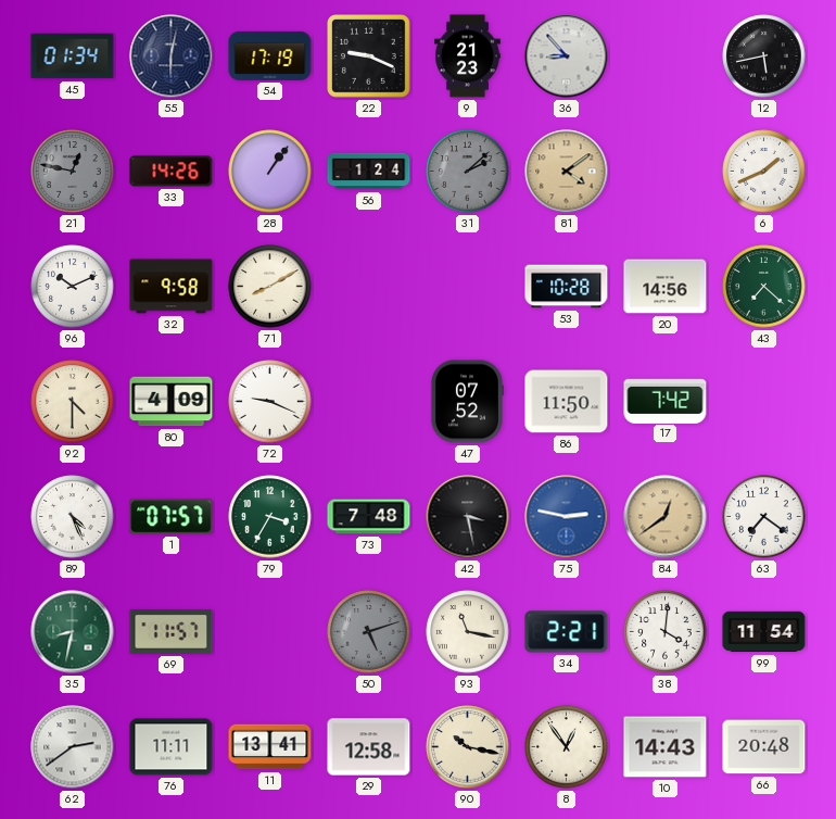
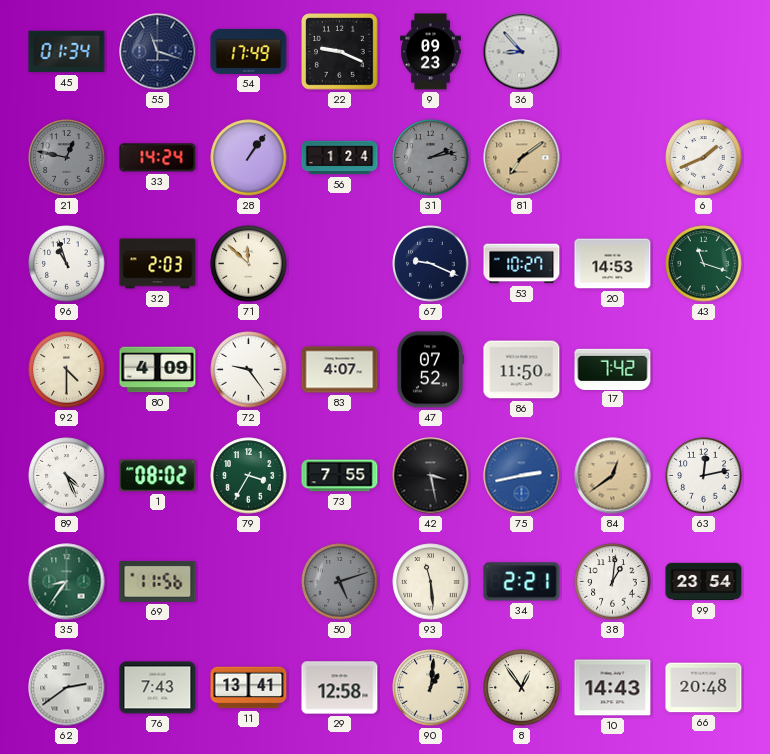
55: 6:02 -> 11:18 (158, 52)
54: 17:19 -> 17:49 (249, 51)
9: 21:23 -> 09:23 (431, 52)
12: 5:43 -> none (764, 56)
33: 14:26 -> 14:24 (158, 158)
31: 2:08 -> 2:13 (431, 158)
81: 4:09 -> 7:09 (522, 158)
96: 10:11 -> 10:57 (67, 264)
32: 9:58 -> 2:03 (158, 264)
71: 8:10 -> 11:52 (249, 264)
67: none -> 9:19 (431, 264)
53: 10:28 -> 10:27 (522, 264)
20: 14:56 -> 14:53 (613, 264)
43: 7:22 -> 11:18 (704, 264)
72: 9:19 -> 9:24 (249, 370)
83: none -> 4:07 (340, 370)
1: 07:57 -> 08:02 (158, 476)
73: 7:48 -> 7:55 (340, 476)
75: 2:47 -> 2:43 (522, 476)
63: 7:21 -> 12:13 (704, 476)
35: 8:32 -> 8:36 (67, 582)
69: 11:57 -> 11:56 (158, 582)
93: 11:17 -> 11:29 (431, 582)
38: 4:01 -> 1:01 (613, 582)
99: 11:54 -> 23:54 (704, 582)
76: 11:11 -> 7:43 (158, 688)
90: 10:17 -> 1:01 (431, 688)
